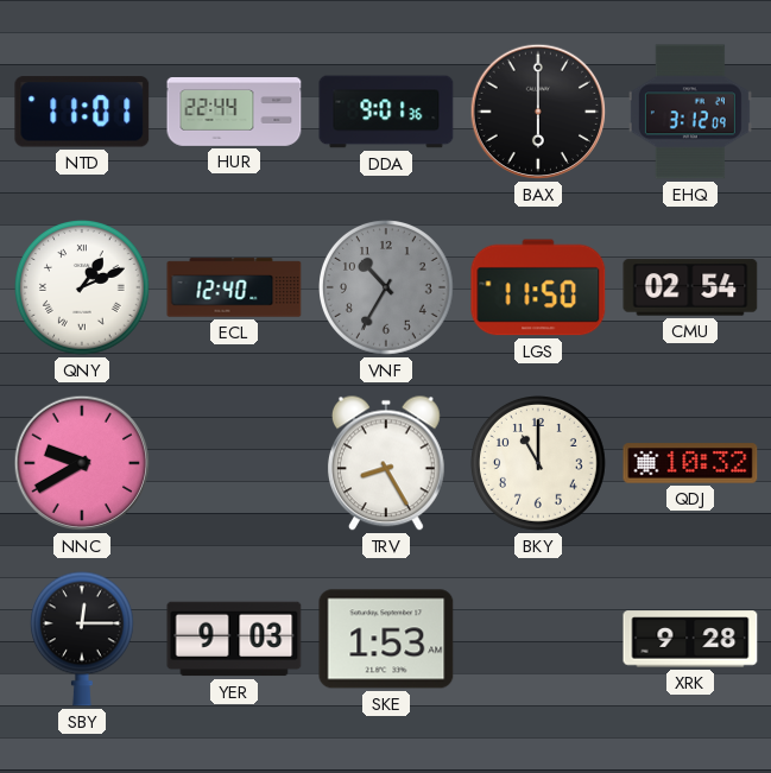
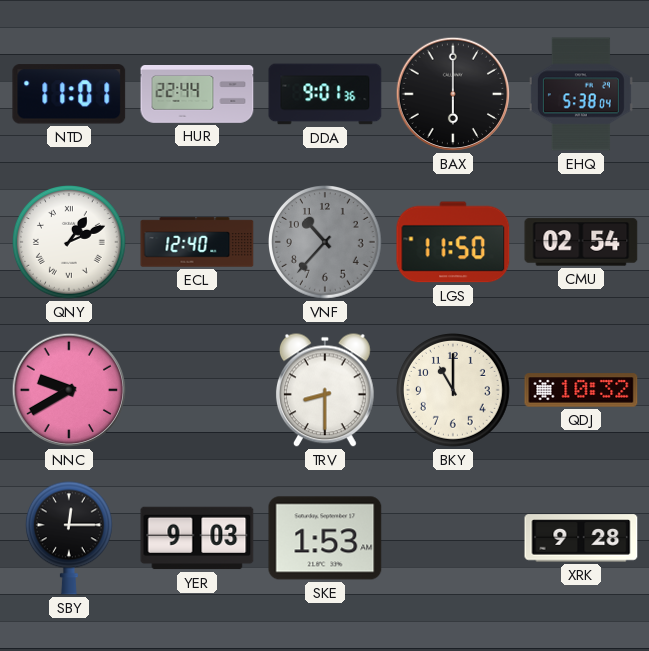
EHQ: 3:12 -> 5:38 (581, 94)
VNF: 10:35 -> 10:37 (326, 243)
TRV: 8:25 -> 8:30 (325, 390)
